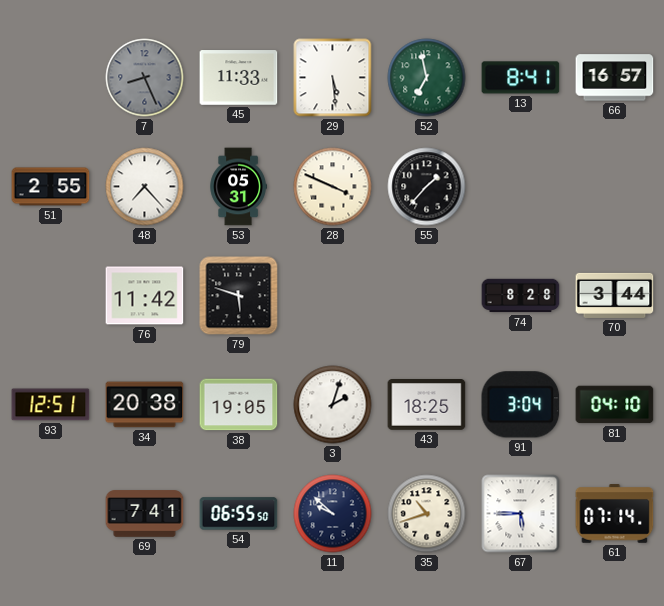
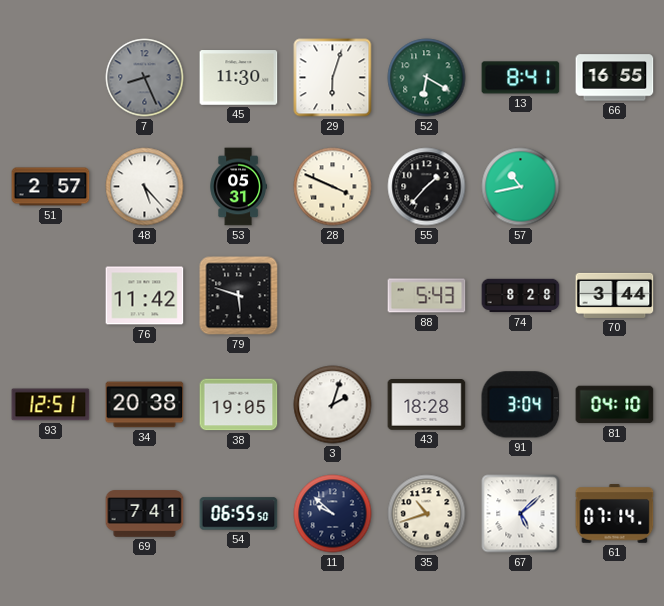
45: 11:33 -> 11:30 (239, 78)
29: 5:29 -> 6:03 (333, 78)
52: 6:58 -> 6:20 (427, 78)
66: 16:57 -> 16:55 (615, 78)
51: 2:55 -> 2:57 (51, 187)
48: 7:23 -> 5:23 (145, 187)
57: none -> 10:43 (521, 187)
88: none -> 5:43 (427, 296)
43: 18:25 -> 18:28 (427, 405)
67: 5:45 -> 5:08 (521, 514)
